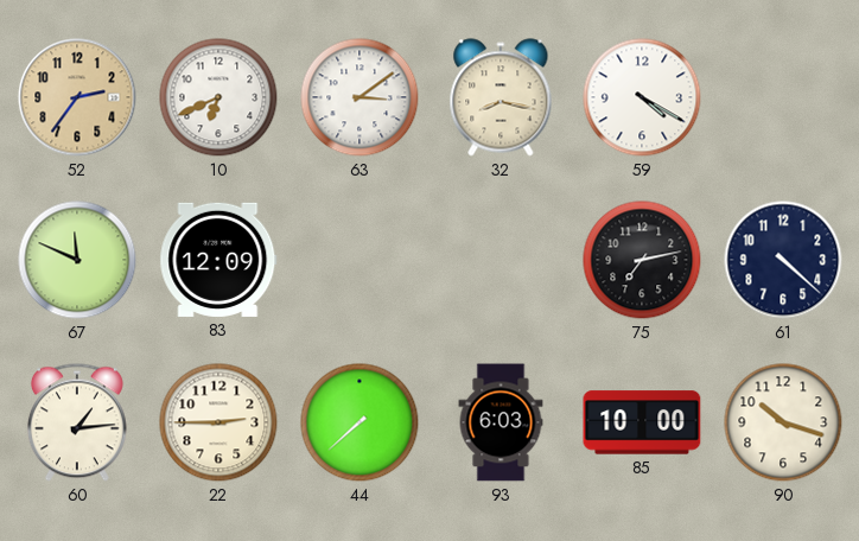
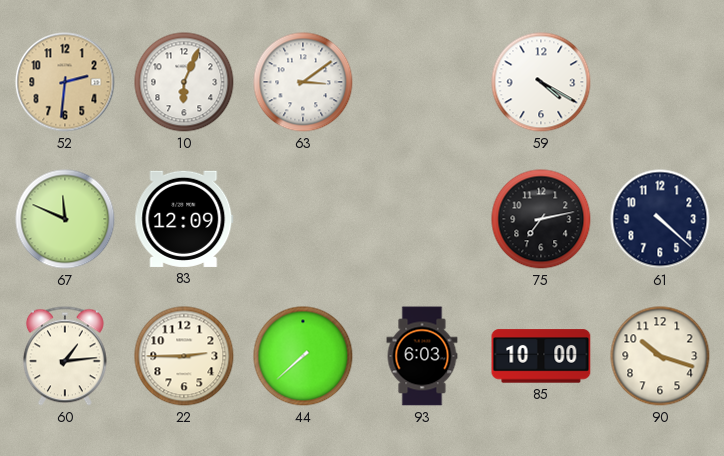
52: 2:36 -> 2:31 (65, 82)
10: 6:41 -> 6:04 (184, 82)
32: 8:17 -> none (501, 97)
